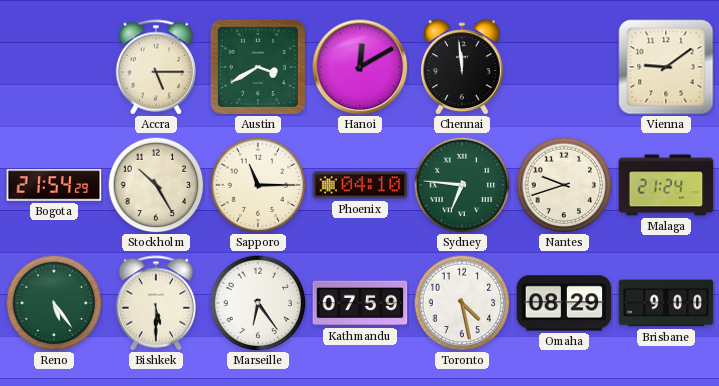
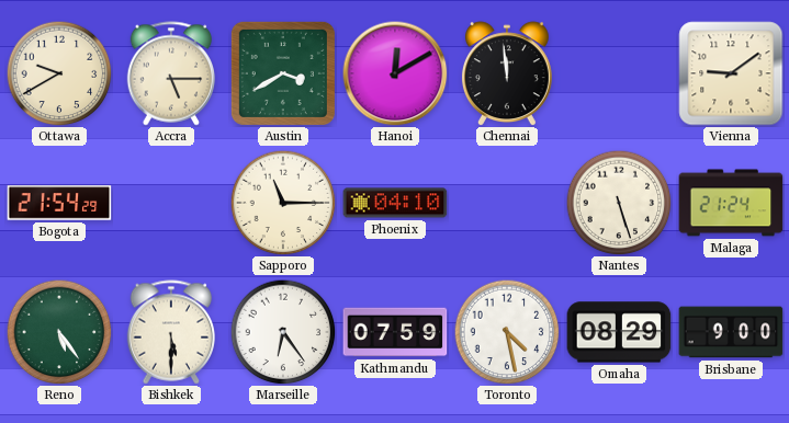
Ottawa: none -> 9:40 (59, 73)
Stockholm: 10:25 -> none (156, 185)
Sydney: 6:46 -> none (462, 185)
Nantes: 9:42 -> 5:27 (619, 203)
